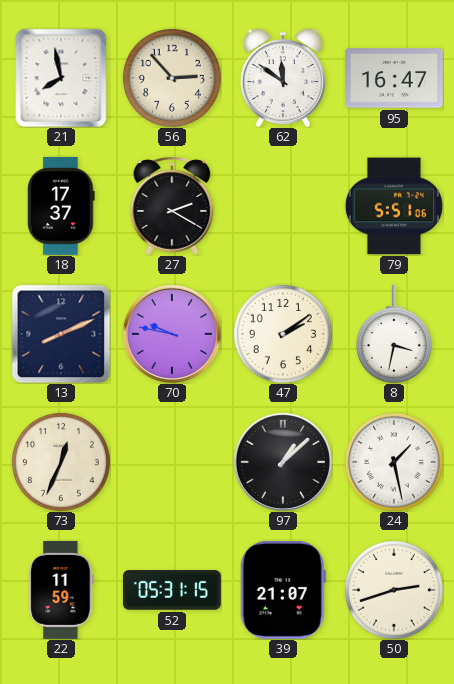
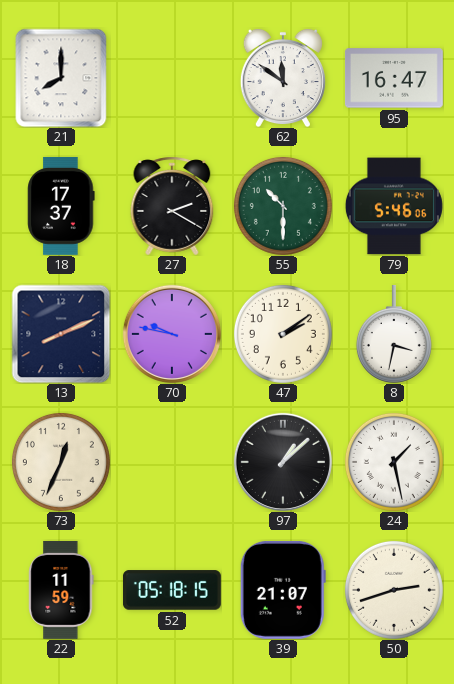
21: 7:58 -> 8:00 (61, 78)
56: 2:53 -> none (172, 78)
55: none -> 10:30 (283, 206)
79: 5:51 -> 5:46 (394, 206)
52: 05:31 -> 05:18 (172, 590)
